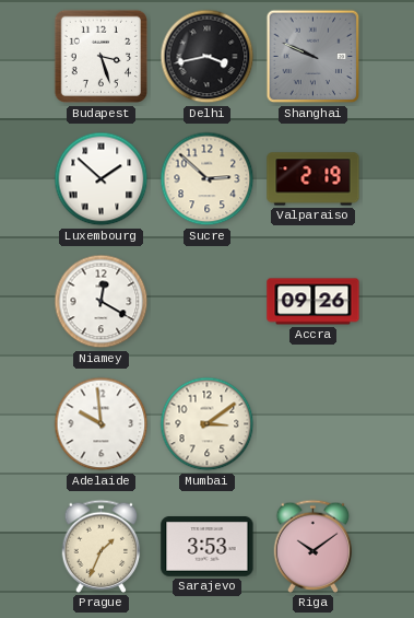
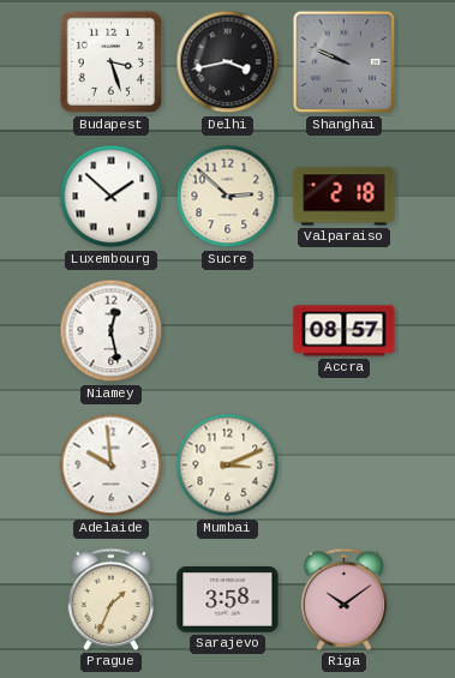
Valparaiso: 2:19 -> 2:18 (345, 197)
Niamey: 12:20 -> 12:28 (112, 331)
Accra: 09:26 -> 08:57 (345, 331)
Mumbai: 3:09 -> 3:11 (228, 466)
Sarajevo: 3:53 -> 3:58 (228, 600)
